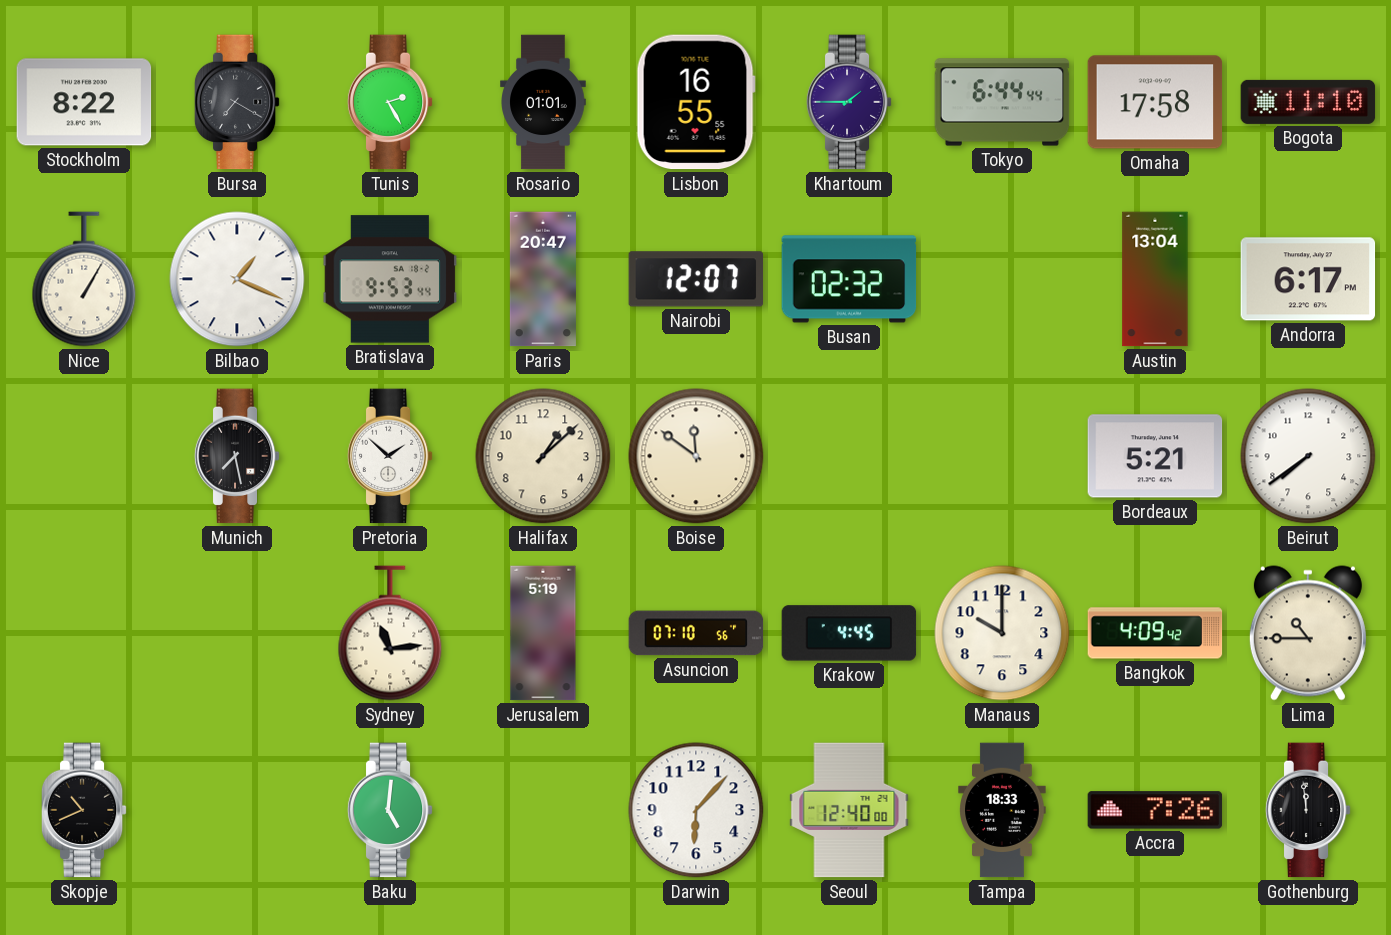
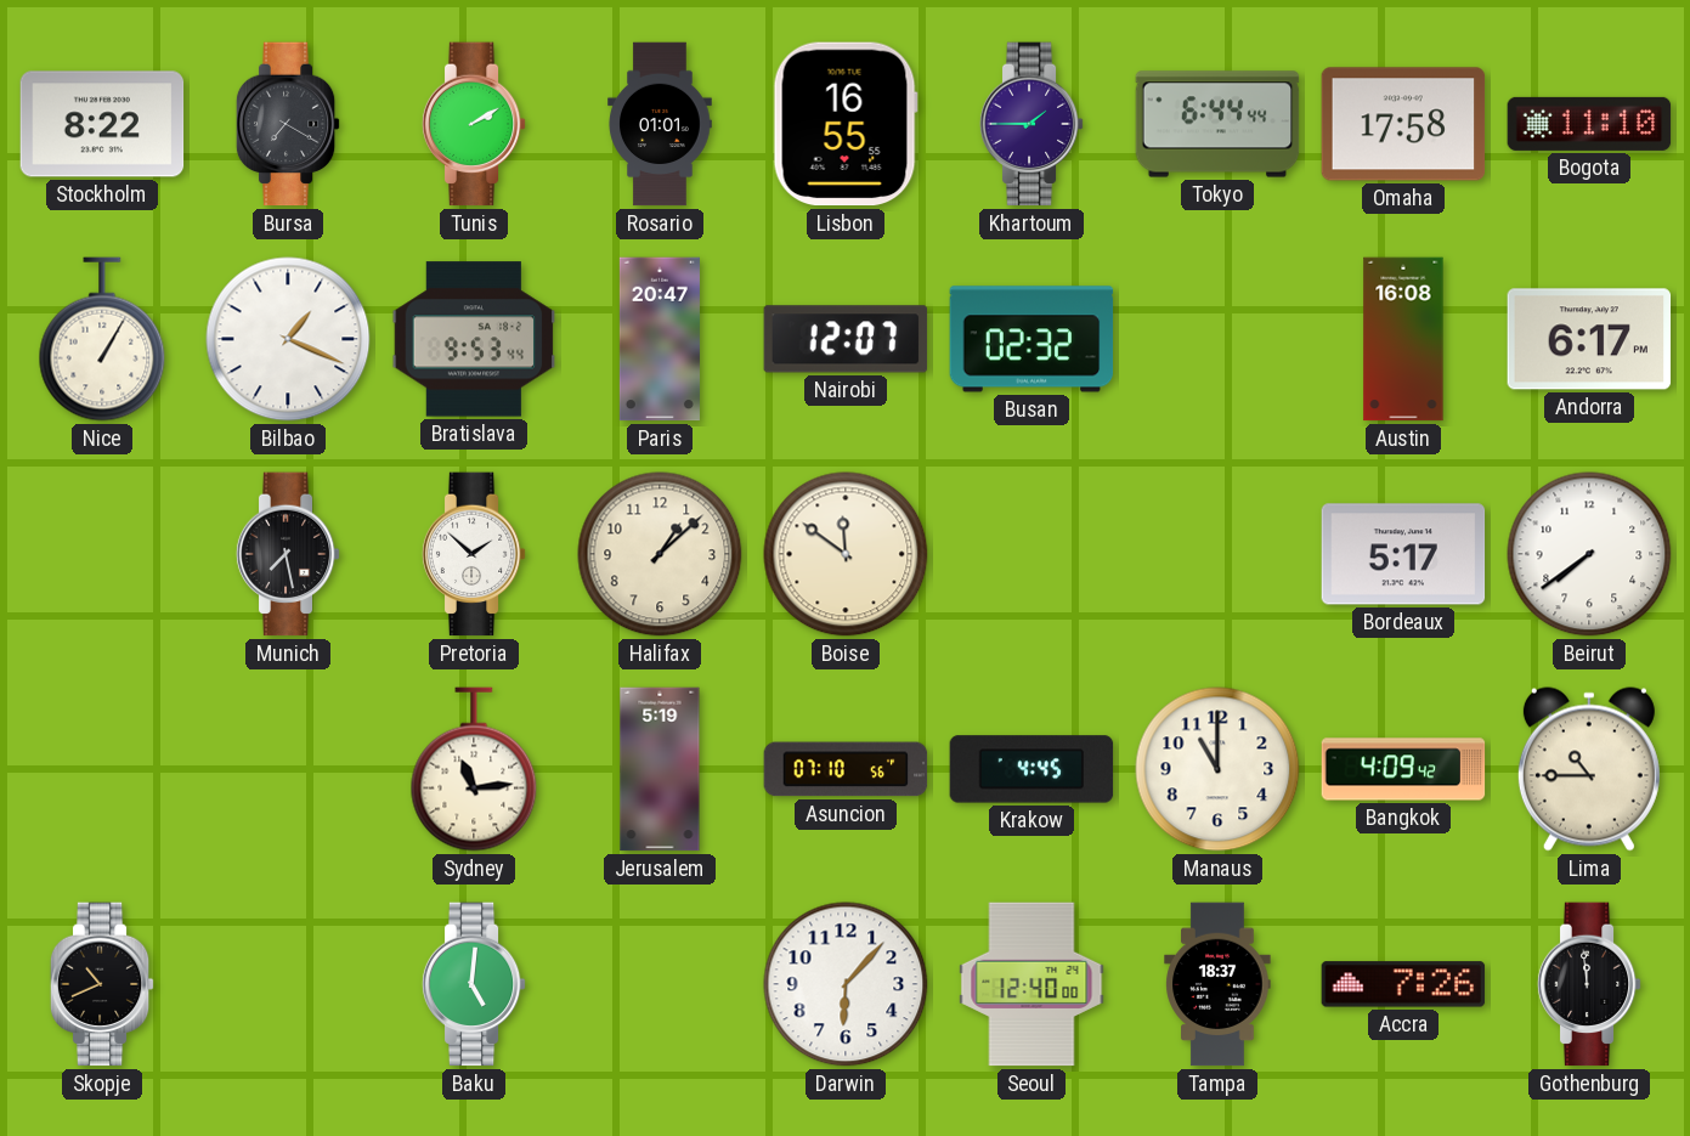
Tunis: 2:25 -> 2:10 (474, 124)
Austin: 13:04 -> 16:08 (1403, 339)
Bordeaux: 5:21 -> 5:17 (1403, 554)
Manaus: 10:00 -> 11:00 (1217, 769)
Tampa: 18:33 -> 18:37 (1217, 984)
